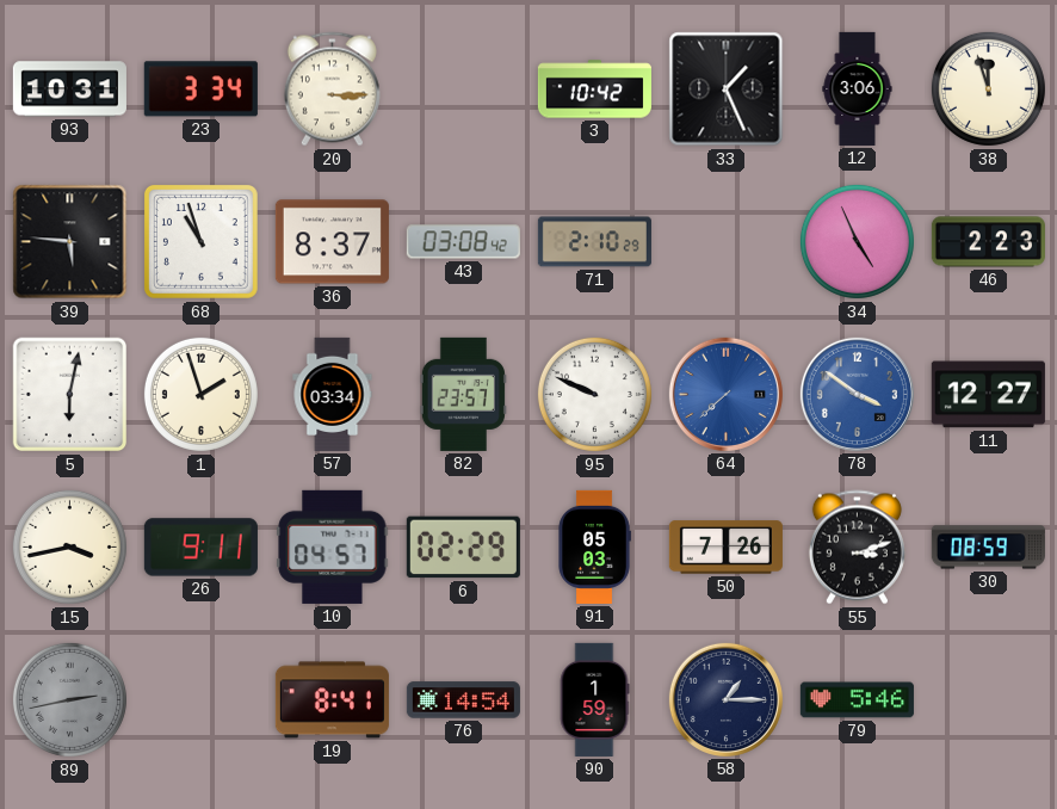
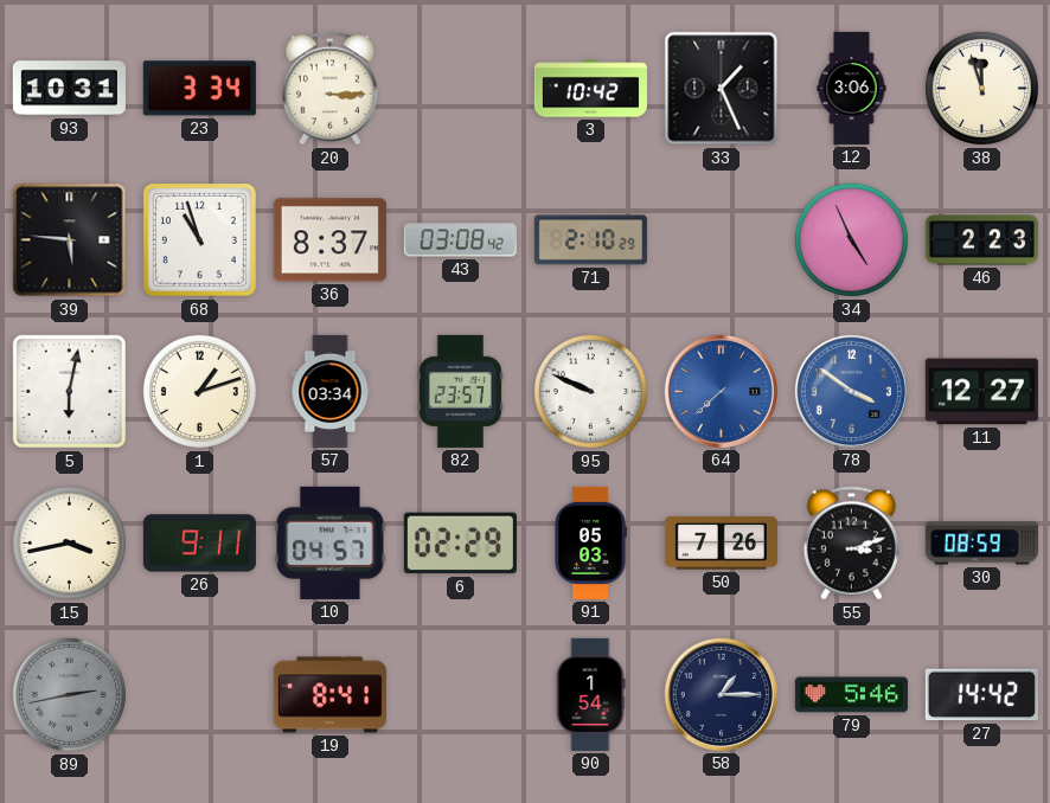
1: 1:57 -> 1:12 (199, 391)
76: 14:54 -> none (463, 700)
90: 1:59 -> 1:54 (590, 694)
27: none -> 14:42 (981, 695)
